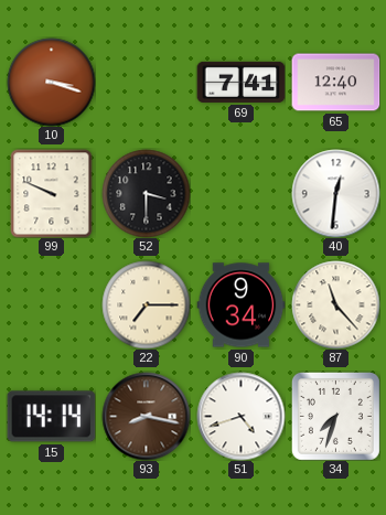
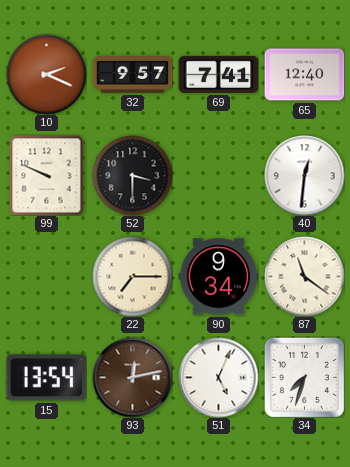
10: 3:18 -> 2:19 (46, 74)
32: none -> 9:57 (132, 75)
87: 11:23 -> 11:21 (304, 276)
15: 14:14 -> 13:54 (46, 378)
93: 8:17 -> 12:13 (132, 377)
51: 4:42 -> 5:04 (218, 377)
